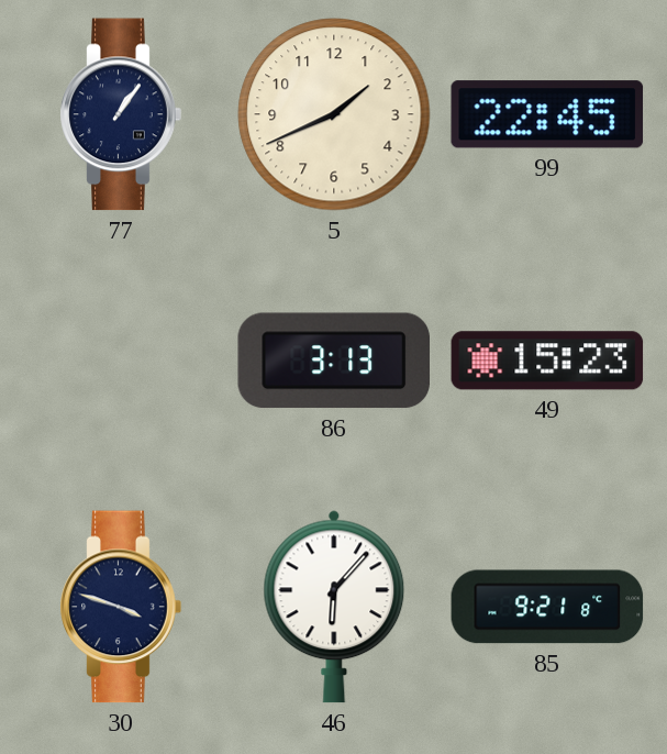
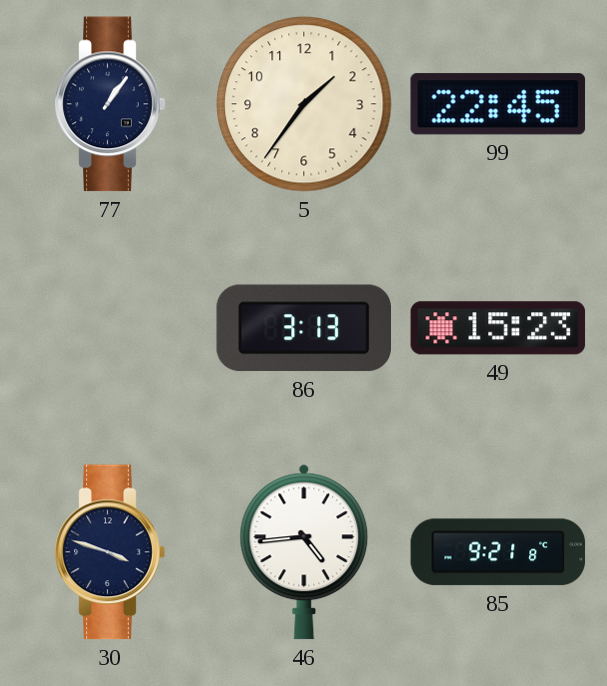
5: 1:41 -> 1:36 (304, 104)
46: 6:07 -> 4:44 (304, 552)
